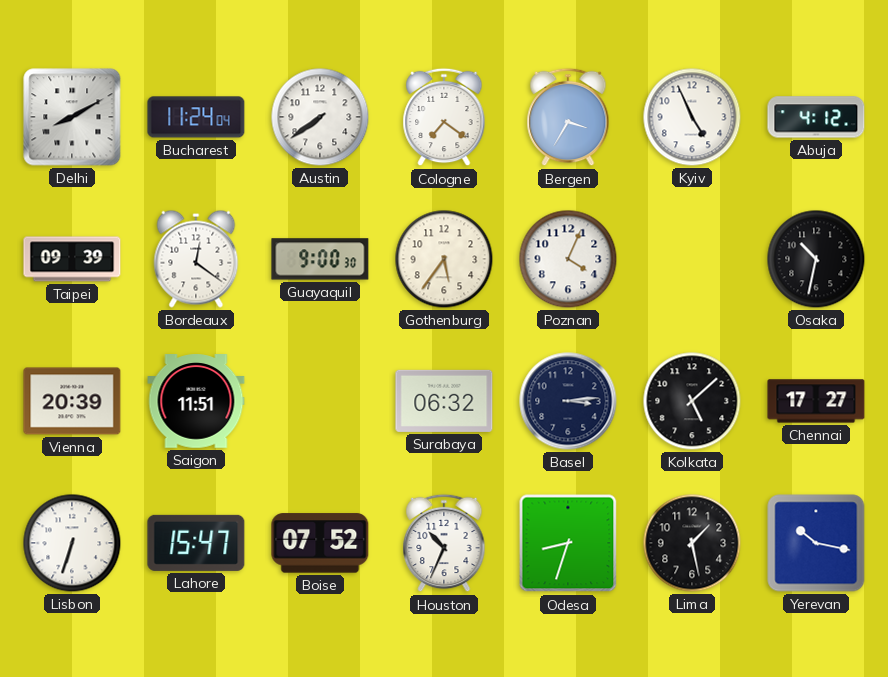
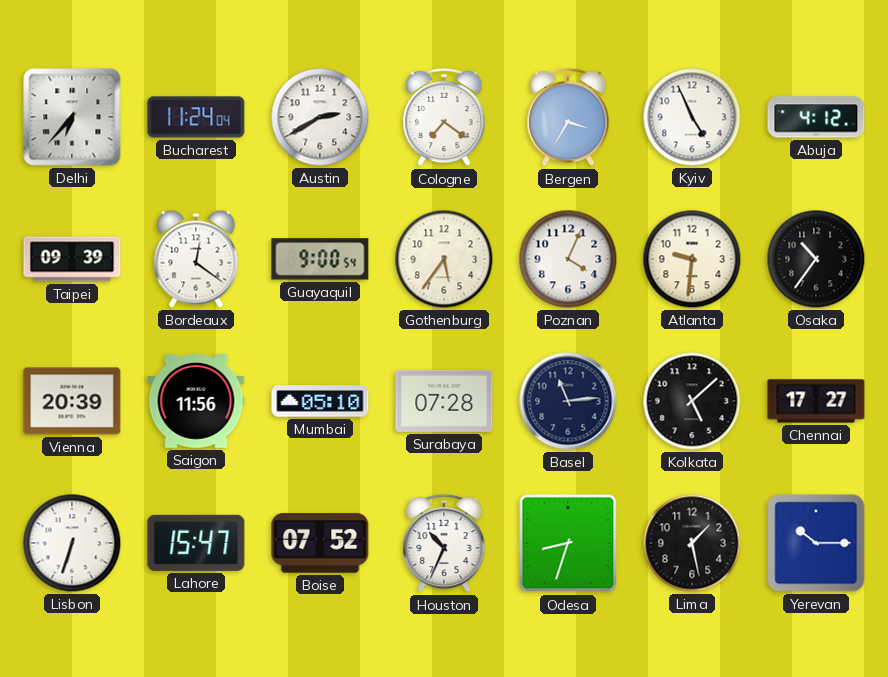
Delhi: 8:10 -> 6:37 (72, 117)
Austin: 7:39 -> 2:40 (320, 117)
Guayaquil: 9:00:30 -> 9:00:54 (320, 259)
Atlanta: none -> 9:31 (692, 259)
Osaka: 10:32 -> 10:36 (816, 259)
Saigon: 11:51 -> 11:56 (196, 401)
Mumbai: none -> 05:10 (320, 401)
Surabaya: 06:32 -> 07:28 (444, 401)
Basel: 3:14 -> 11:14 (568, 401)
Yerevan: 10:17 -> 10:15 (816, 543)
